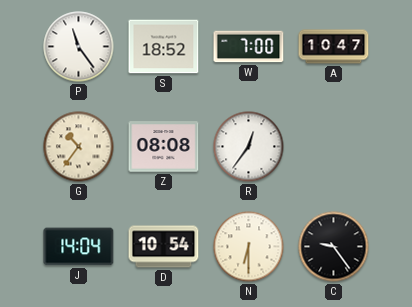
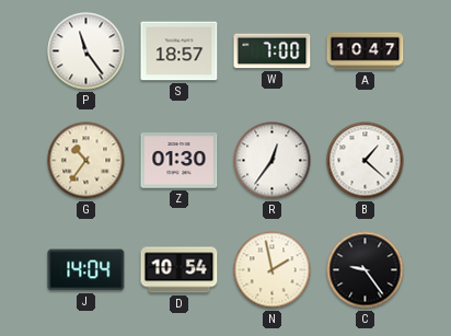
S: 18:52 -> 18:57 (180, 51)
Z: 08:08 -> 01:30 (180, 161)
B: none -> 1:22 (366, 161)
N: 6:30 -> 1:58 (273, 270)
